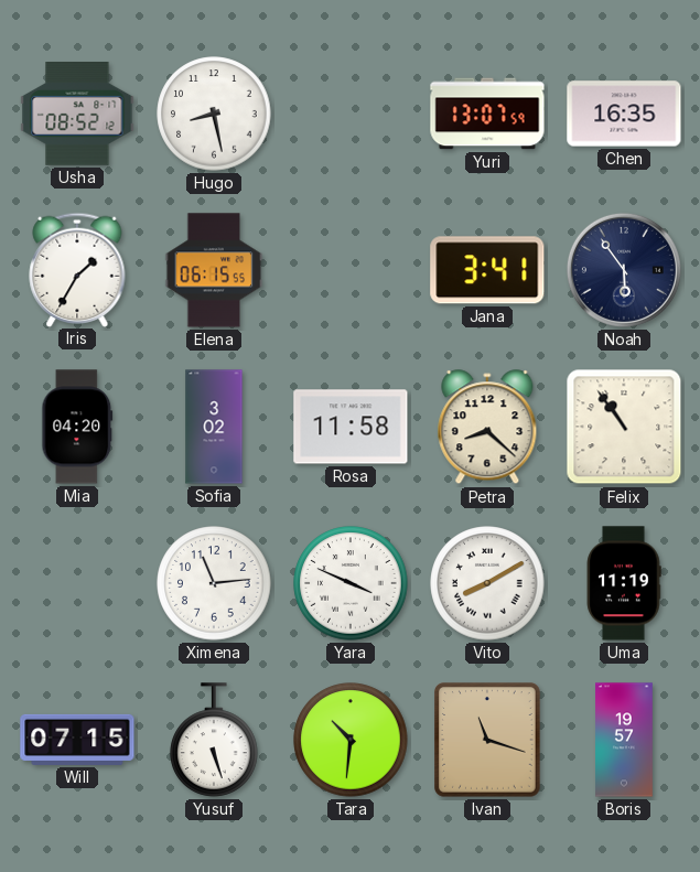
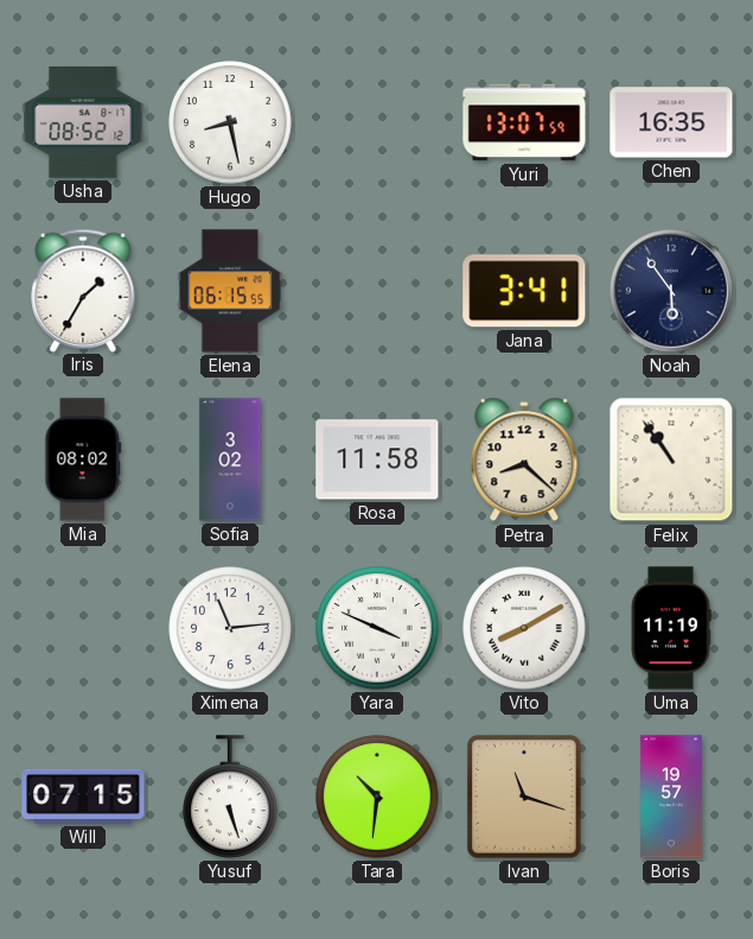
Mia: 04:20 -> 08:02 (83, 459)
